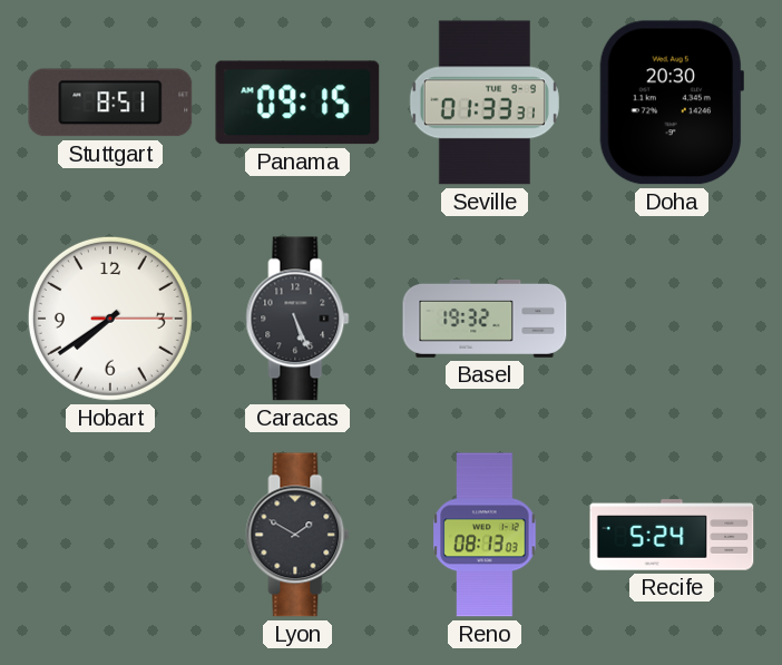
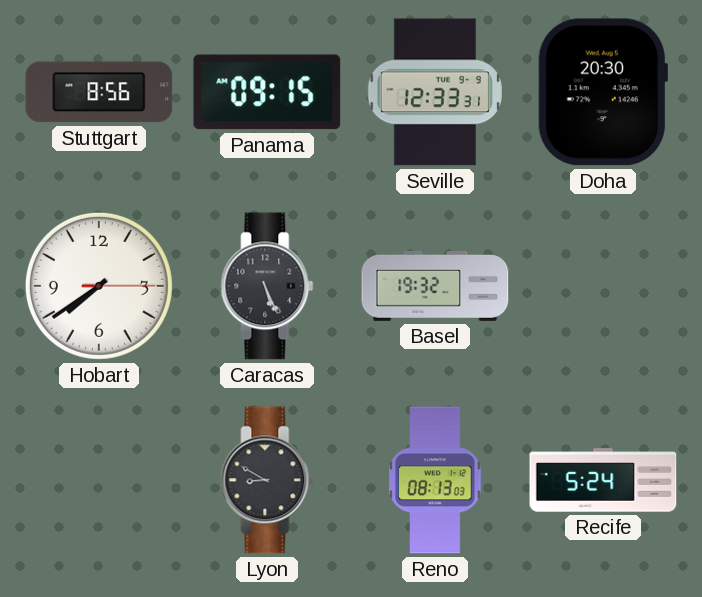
Stuttgart: 8:51 -> 8:56 (99, 92)
Seville: 01:33 -> 12:33 (435, 92)
Lyon: 1:50 -> 8:50 (267, 480)
